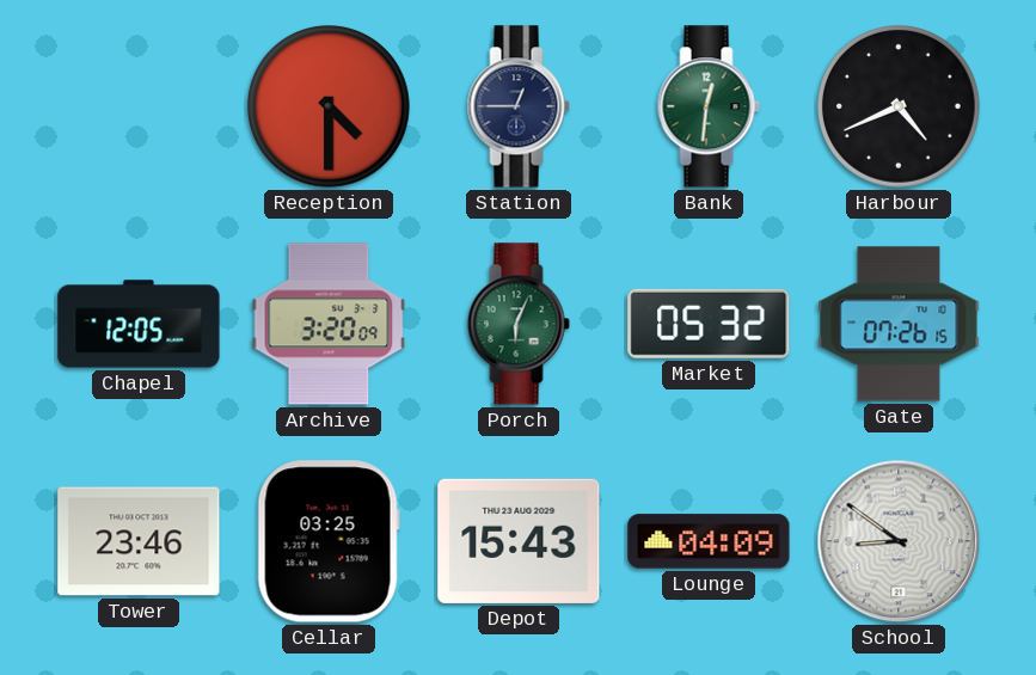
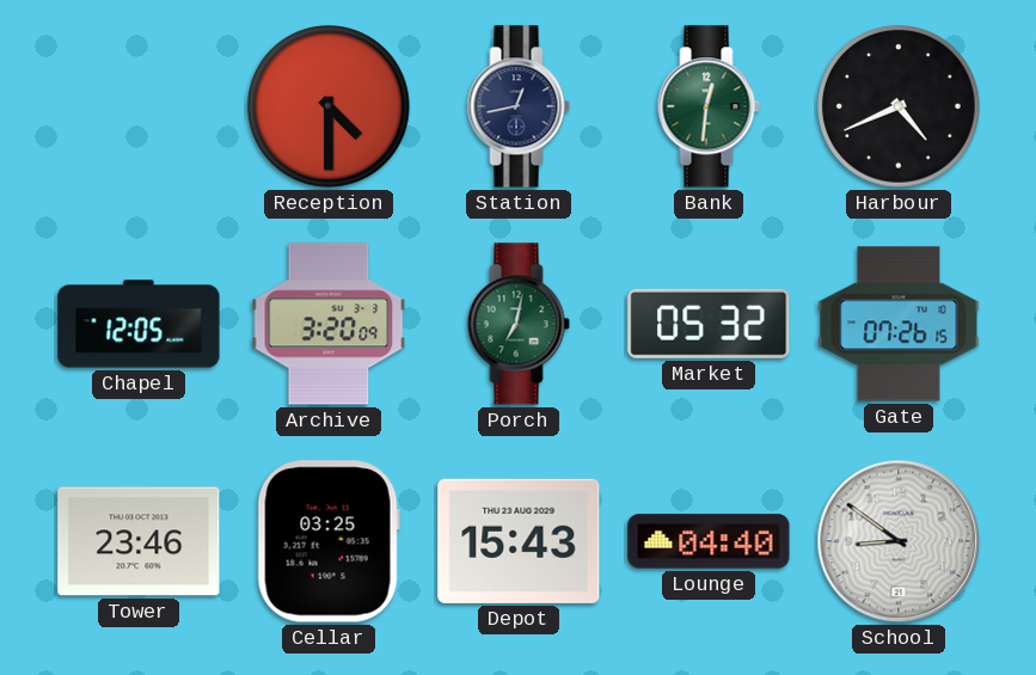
Station: 12:45 -> 12:43 (519, 106)
Porch: 6:04 -> 7:02 (519, 324)
Lounge: 04:09 -> 04:40 (709, 541)
